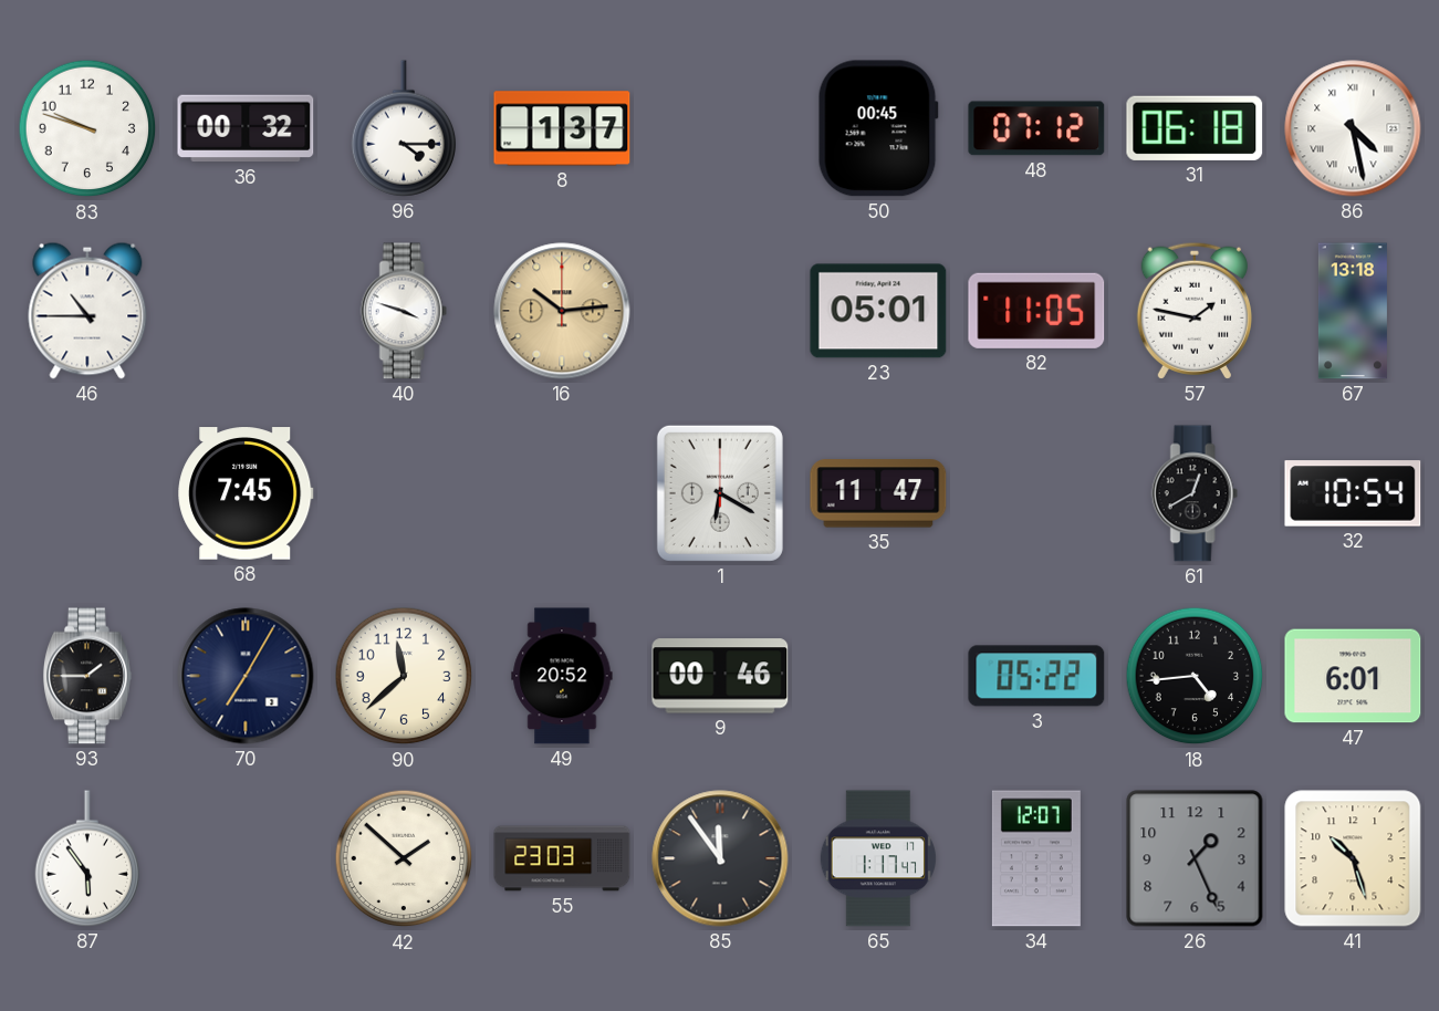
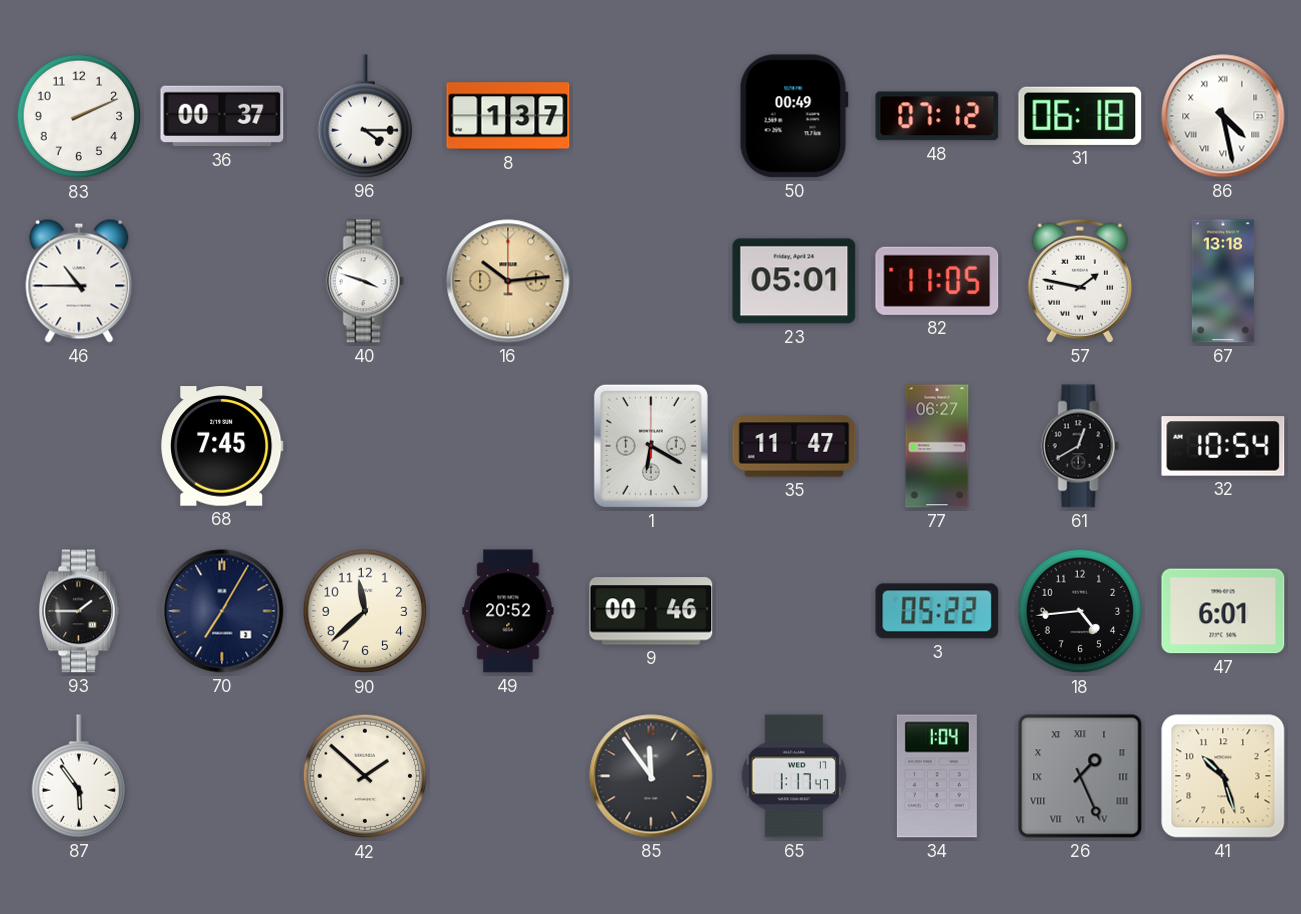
83: 9:48 -> 2:11 (79, 116)
36: 00:32 -> 00:37 (222, 116)
50: 00:45 -> 00:49 (794, 116)
77: none -> 06:27 (937, 446)
55: 23:03 -> none (562, 858)
34: 12:07 -> 1:04 (937, 776)
26 numerals: Arabic -> Roman (1080, 776)
